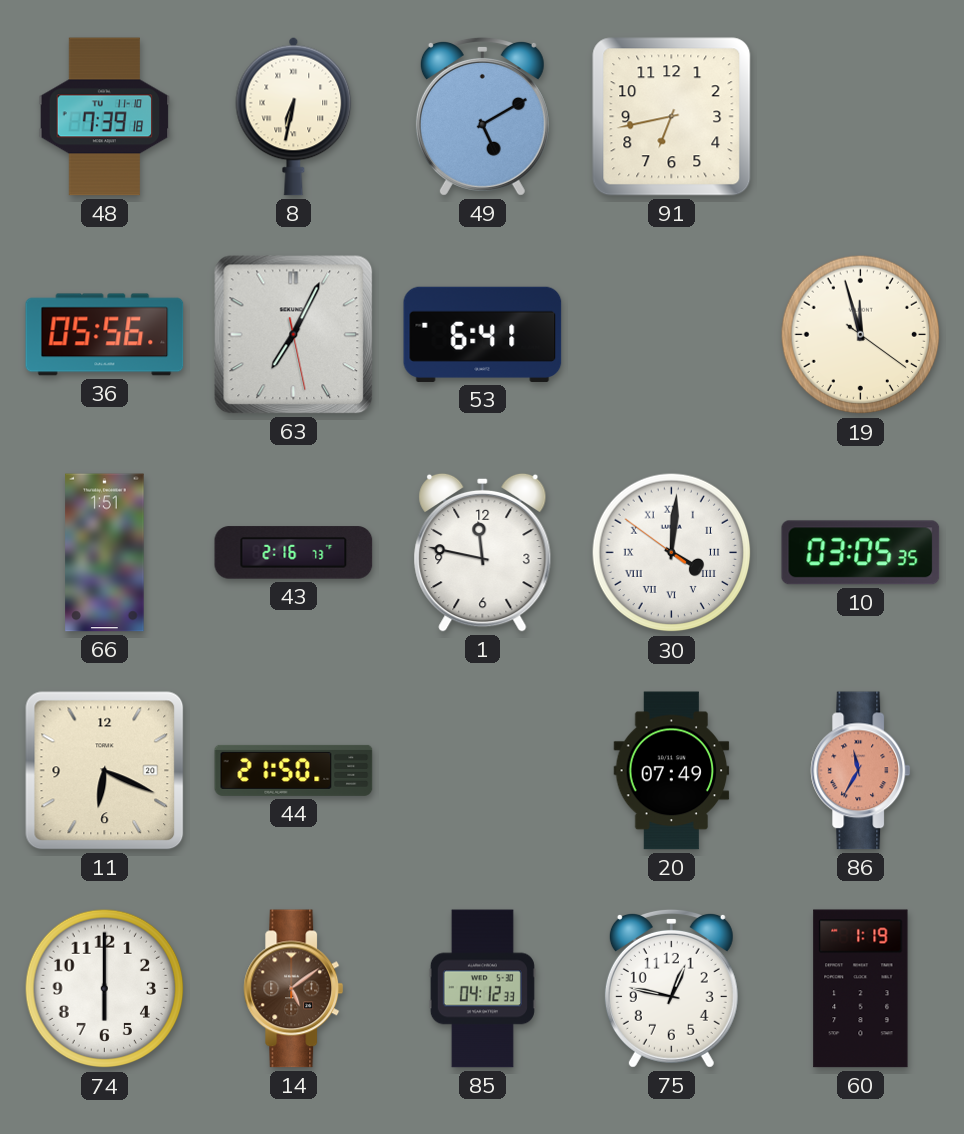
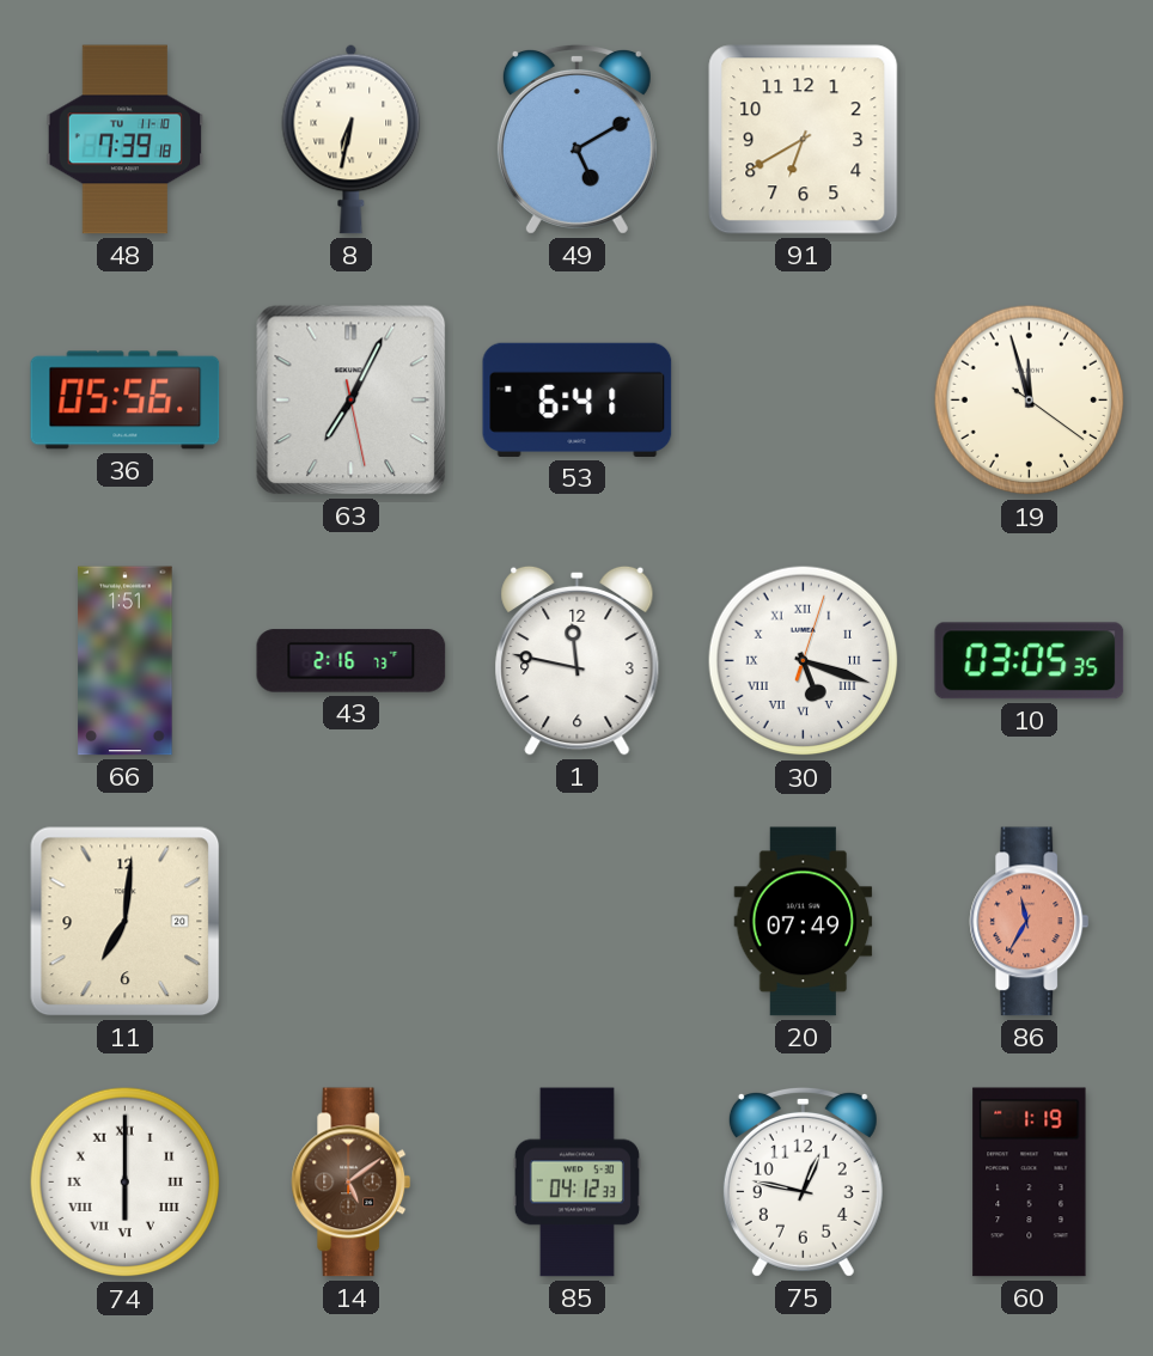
91: 6:43 -> 6:40 (804, 140)
30: 4:00 -> 5:18 (804, 661)
11: 6:19 -> 7:01 (126, 922)
44: 21:50 -> none (294, 770)
74 numerals: Arabic -> Roman (126, 1183)
